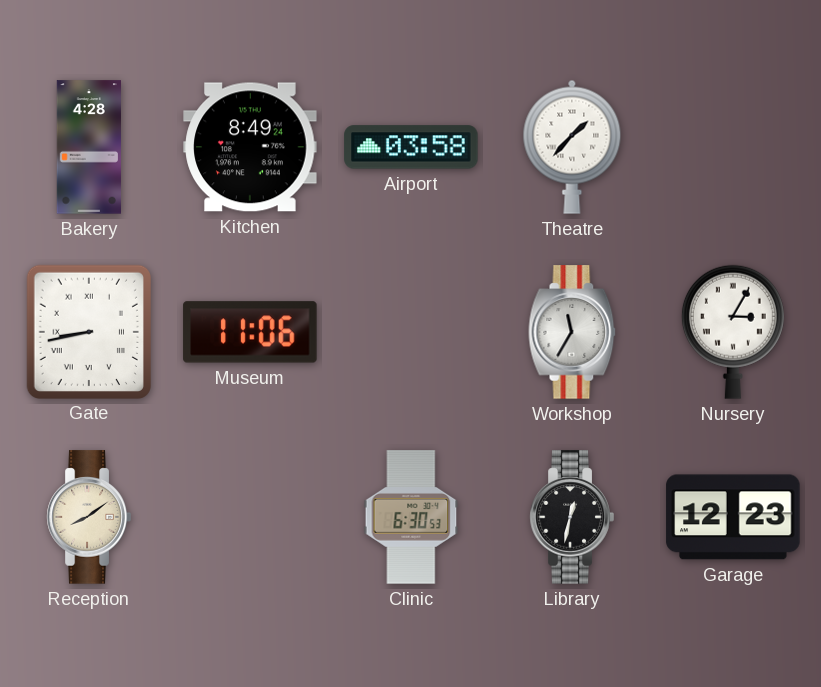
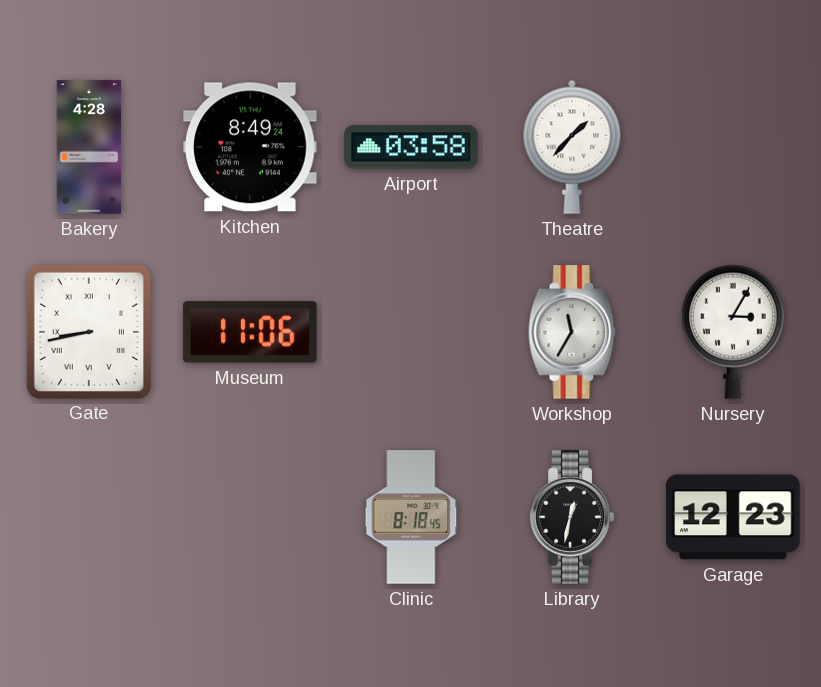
Reception: 8:09 -> none (89, 517)
Clinic: 6:30 -> 8:18 (411, 517)
